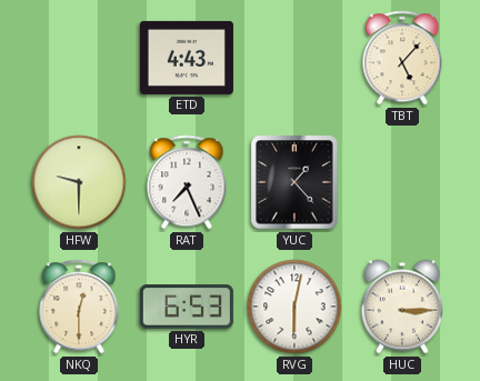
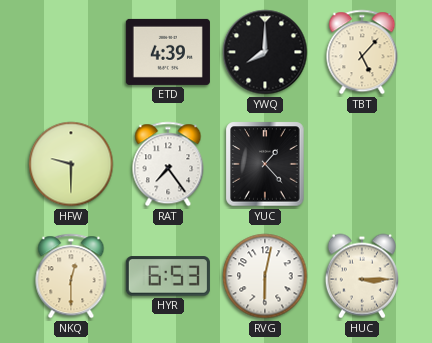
ETD: 4:43 -> 4:39 (168, 52)
YWQ: none -> 8:00 (265, 52)
RAT: 7:26 -> 7:24 (168, 164)
